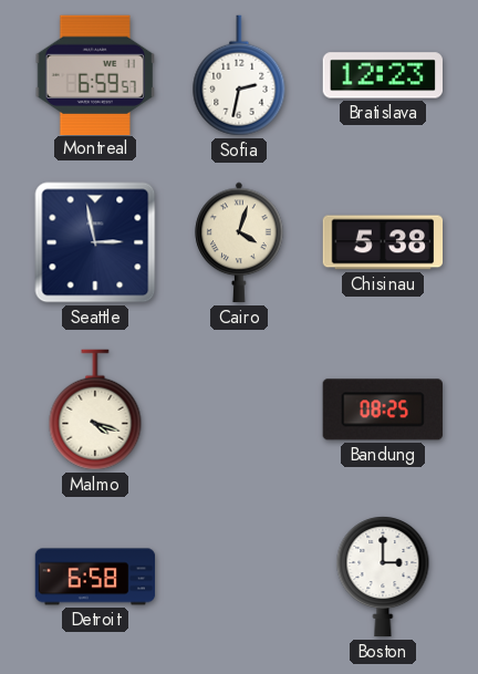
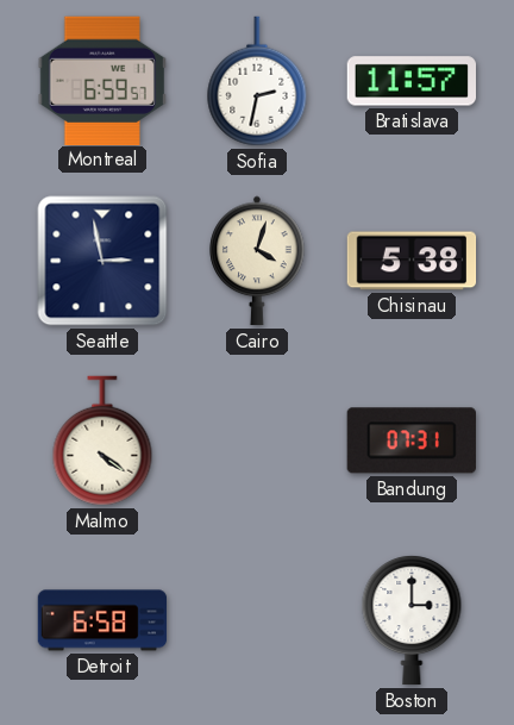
Bratislava: 12:23 -> 11:57 (410, 81)
Malmo: 4:18 -> 4:21 (102, 440)
Bandung: 08:25 -> 07:31 (412, 440)
